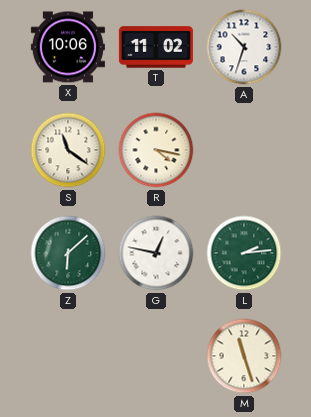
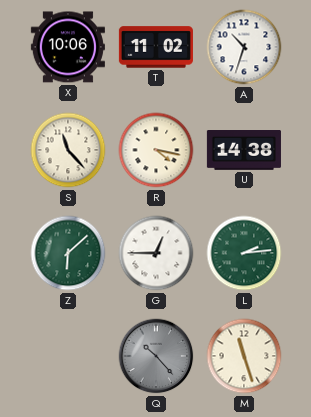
S: 11:21 -> 11:23 (68, 150)
U: none -> 14:38 (244, 151)
G: 12:47 -> 12:45 (156, 253)
Q: none -> 10:23 (156, 356)
